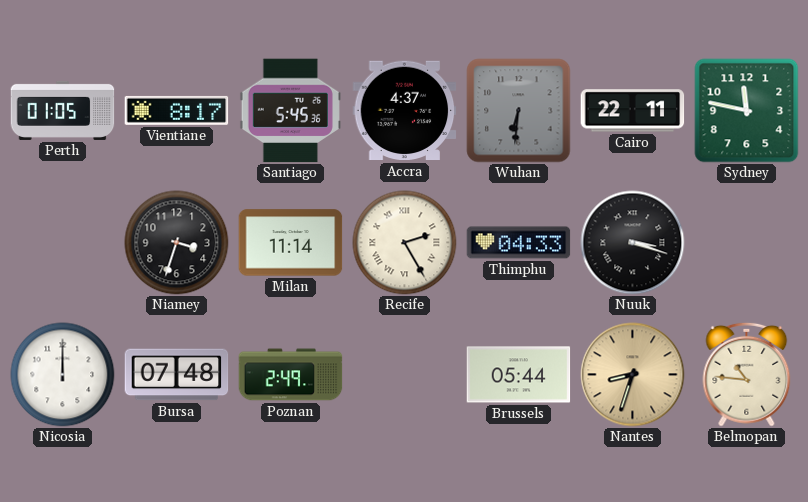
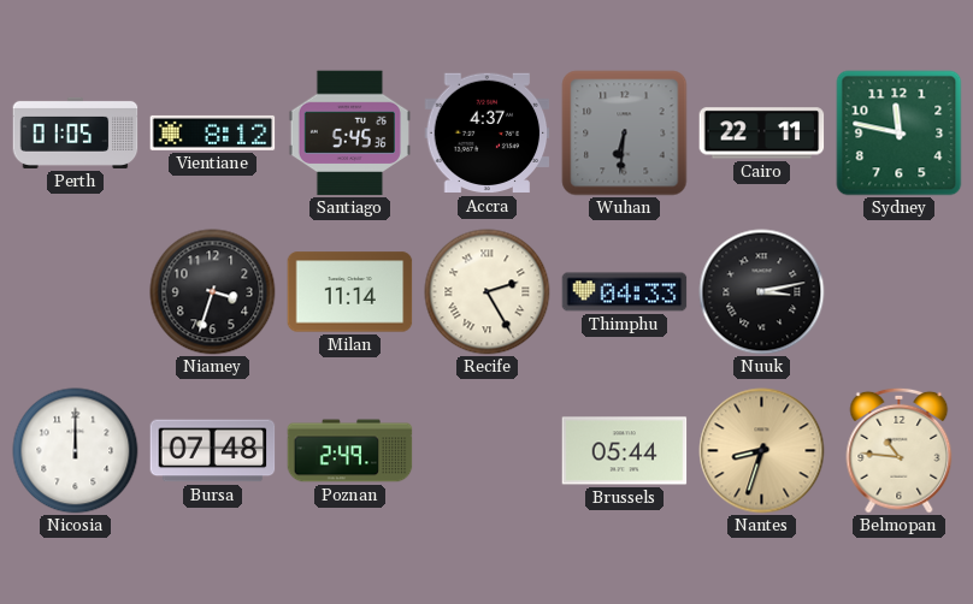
Vientiane: 8:17 -> 8:12 (213, 132)
Nuuk: 3:18 -> 3:13 (762, 292)
